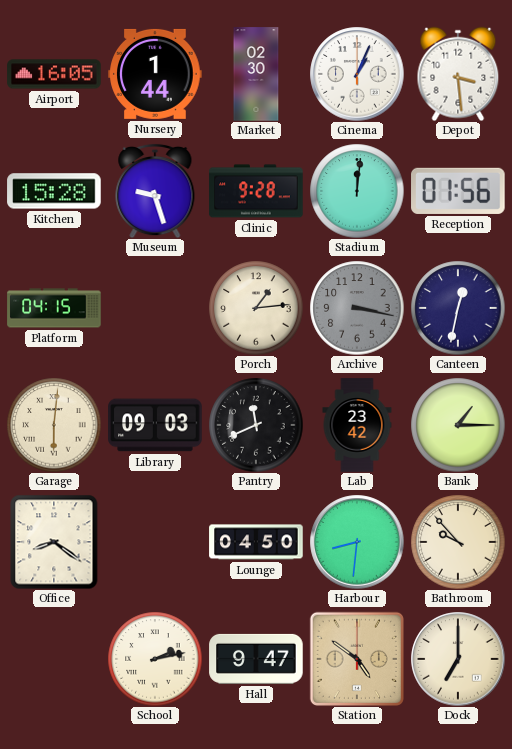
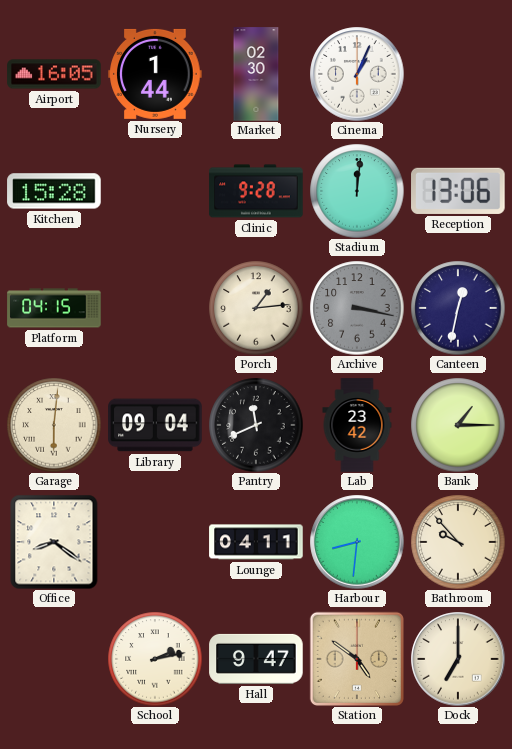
Depot: 3:29 -> none (458, 74)
Museum: 9:27 -> none (155, 191)
Reception: 01:56 -> 13:06 (458, 191)
Library: 09:03 -> 09:04 (155, 425)
Lounge: 04:50 -> 04:11 (256, 542)
